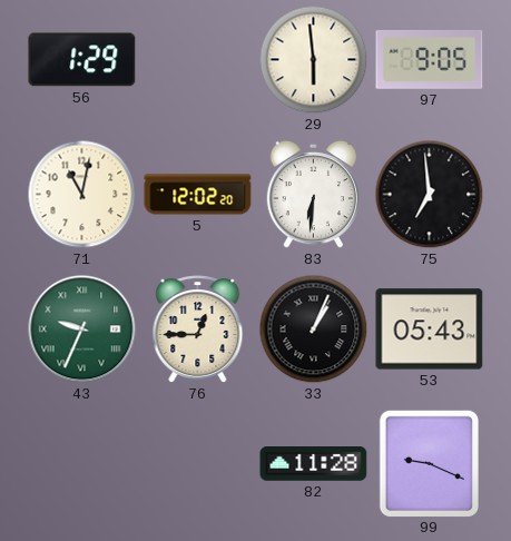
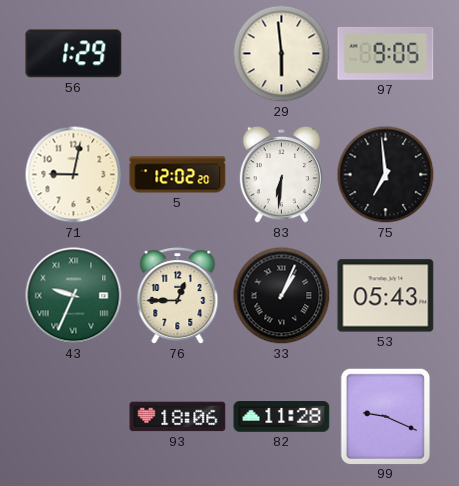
71: 11:02 -> 9:02 (74, 175)
93: none -> 18:06 (178, 417)
